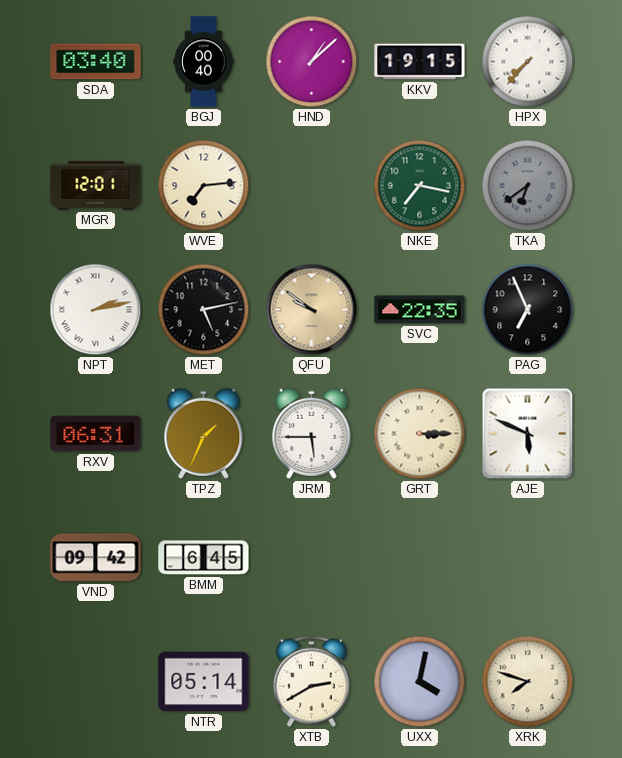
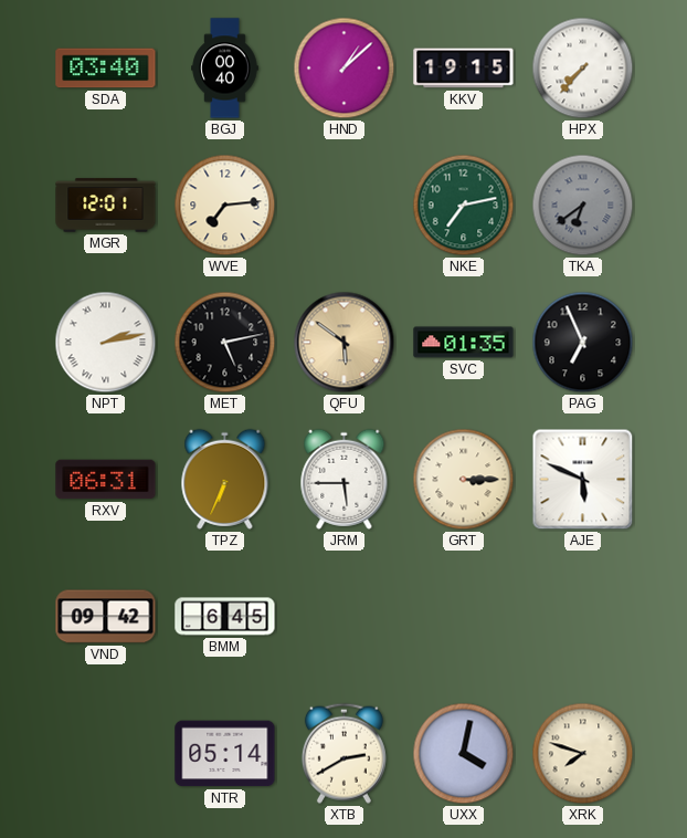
NKE: 7:17 -> 7:13 (464, 206)
QFU: 9:51 -> 5:51 (345, 343)
SVC: 22:35 -> 01:35 (464, 343)
TPZ: 1:34 -> 6:34 (225, 479)
